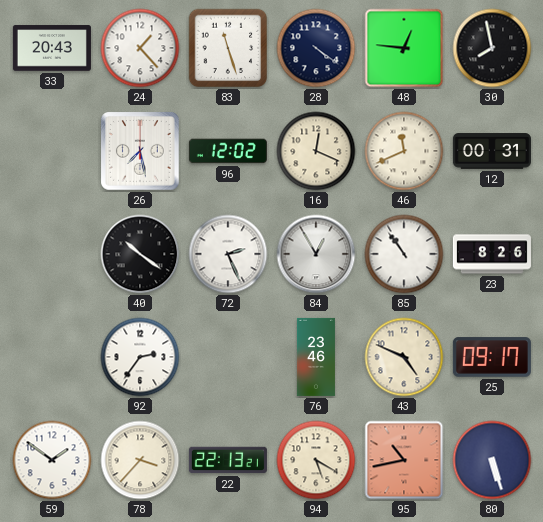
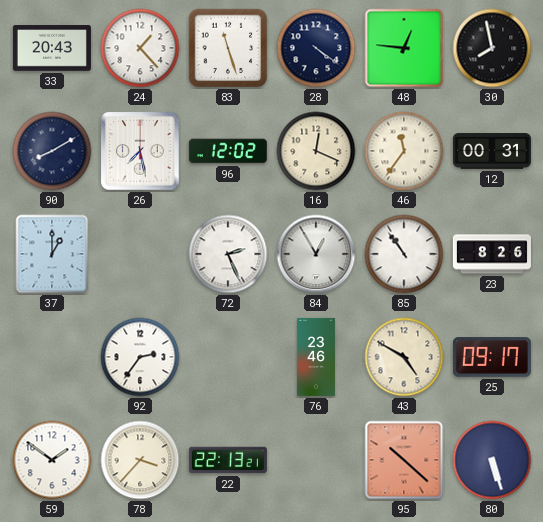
90: none -> 8:10 (52, 151)
46: 11:41 -> 11:36 (404, 151)
37: none -> 1:00 (52, 254)
40: 10:21 -> none (140, 254)
43: 4:49 -> 4:50 (404, 357)
94: 5:20 -> none (316, 460)
95: 10:43 -> 10:22 (404, 460)
